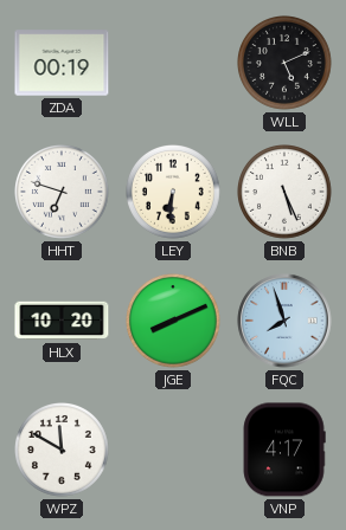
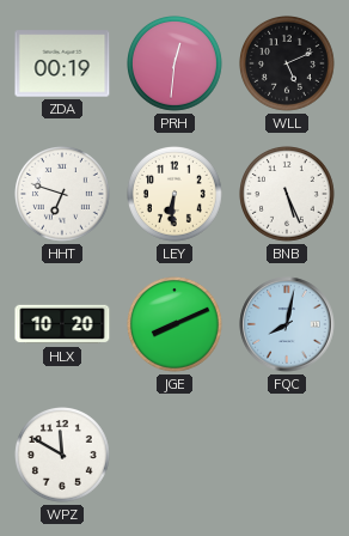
PRH: none -> 12:31 (176, 65)
FQC: 7:57 -> 8:02 (287, 324)
VNP: 4:17 -> none (284, 450)
